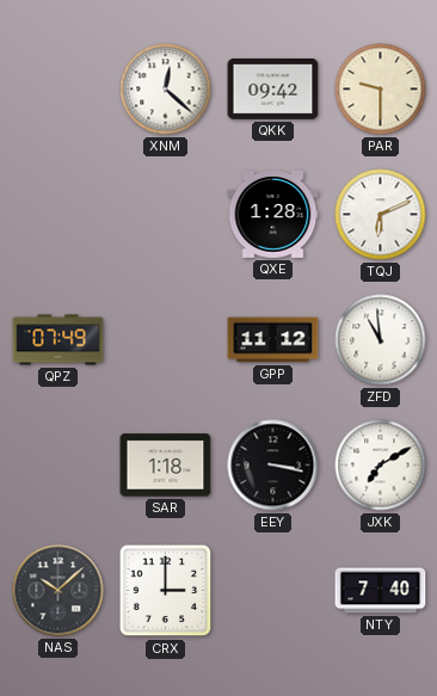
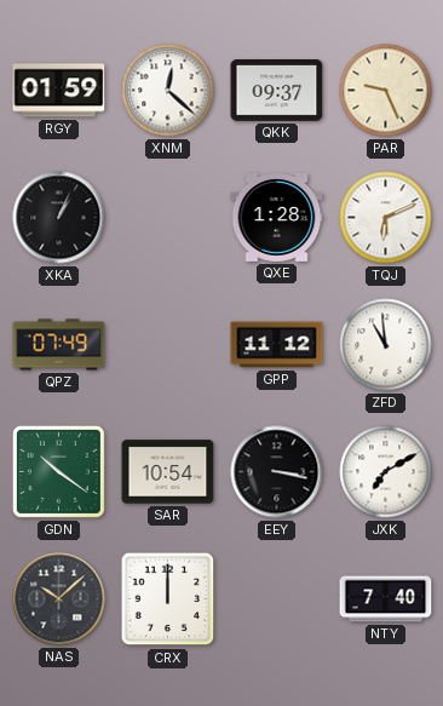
RGY: none -> 01:59 (59, 91)
QKK: 09:42 -> 09:37 (277, 91)
PAR: 9:30 -> 9:26 (386, 91)
XKA: none -> 1:04 (59, 218)
GDN: none -> 10:21 (58, 471)
SAR: 1:18 -> 10:54 (168, 472)
CRX: 3:00 -> 12:00 (168, 599)
